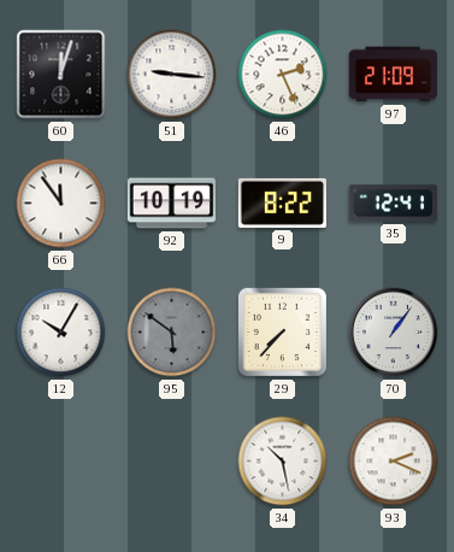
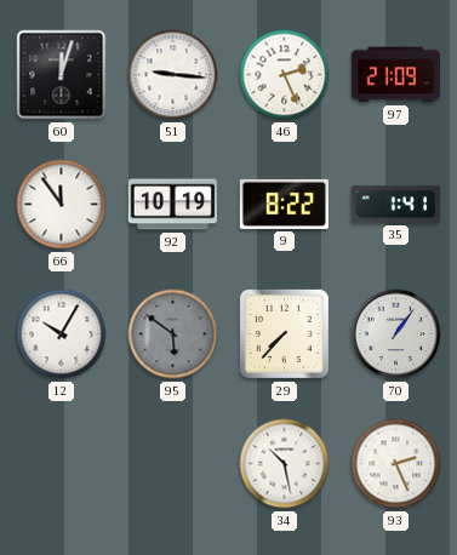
35: 12:41 -> 1:41 (395, 205)
93: 2:19 -> 2:26 (396, 464)
